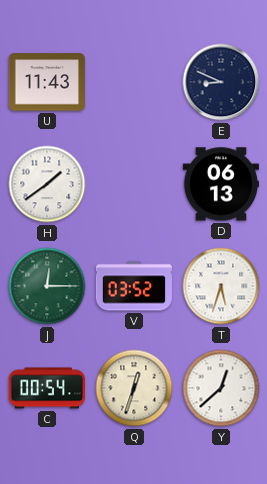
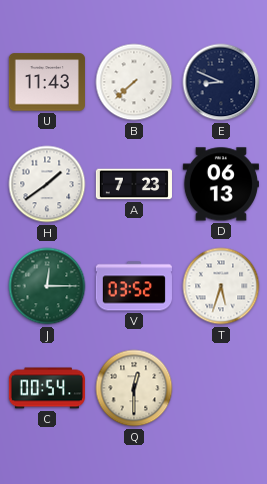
B: none -> 7:38 (134, 82)
A: none -> 7:23 (134, 184)
Q: 12:33 -> 12:30 (134, 388)
Y: 12:38 -> none (221, 388)
